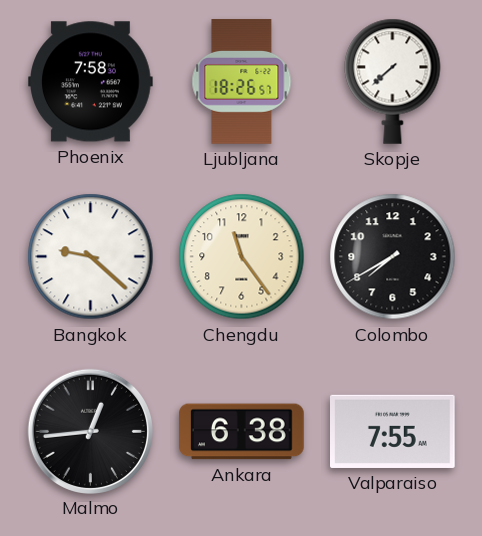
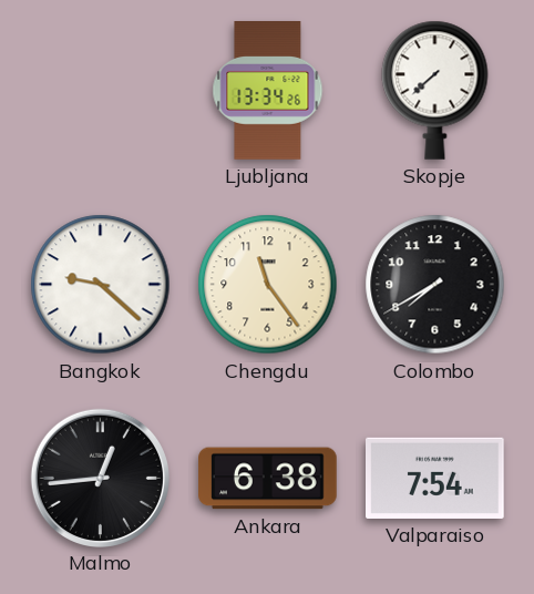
Phoenix: 7:58 -> none (91, 82)
Ljubljana: 18:26 -> 13:34 (268, 91)
Valparaiso: 7:55 -> 7:54 (435, 478)
